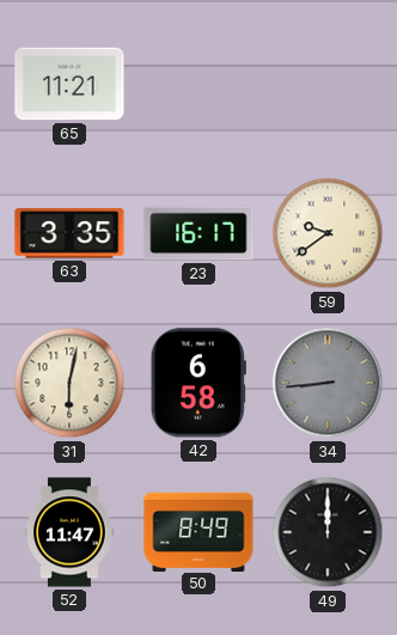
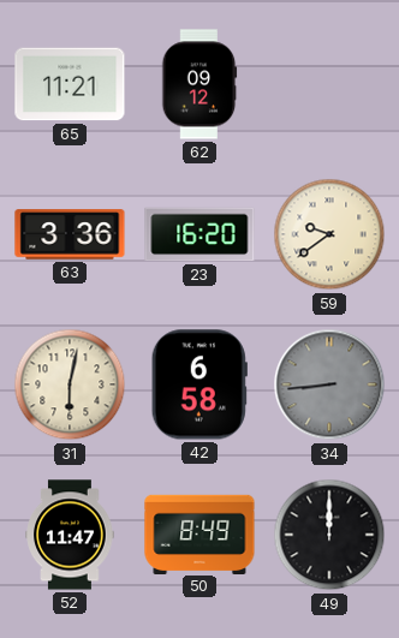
62: none -> 09:12 (199, 84)
63: 3:35 -> 3:36 (70, 234)
23: 16:17 -> 16:20 (199, 234)
